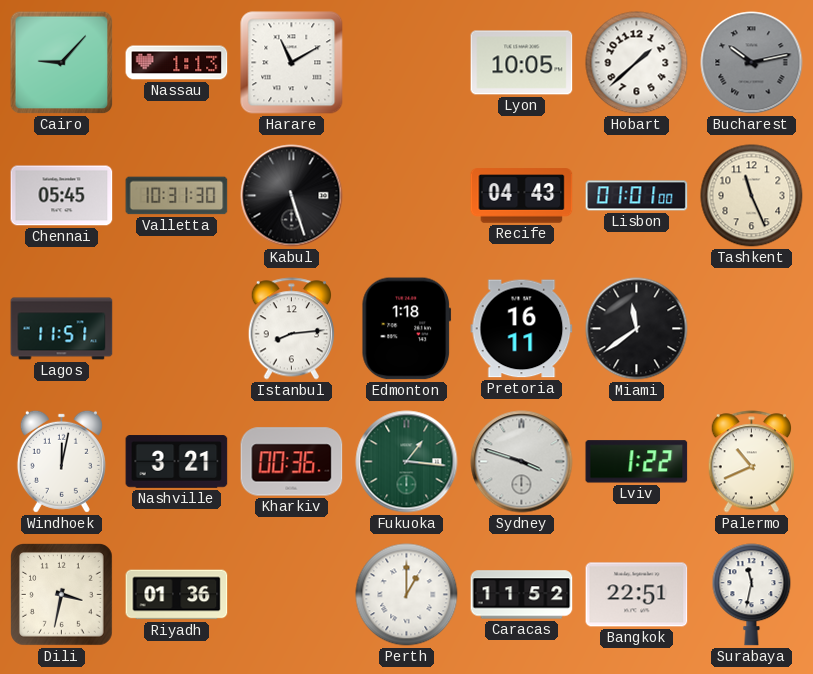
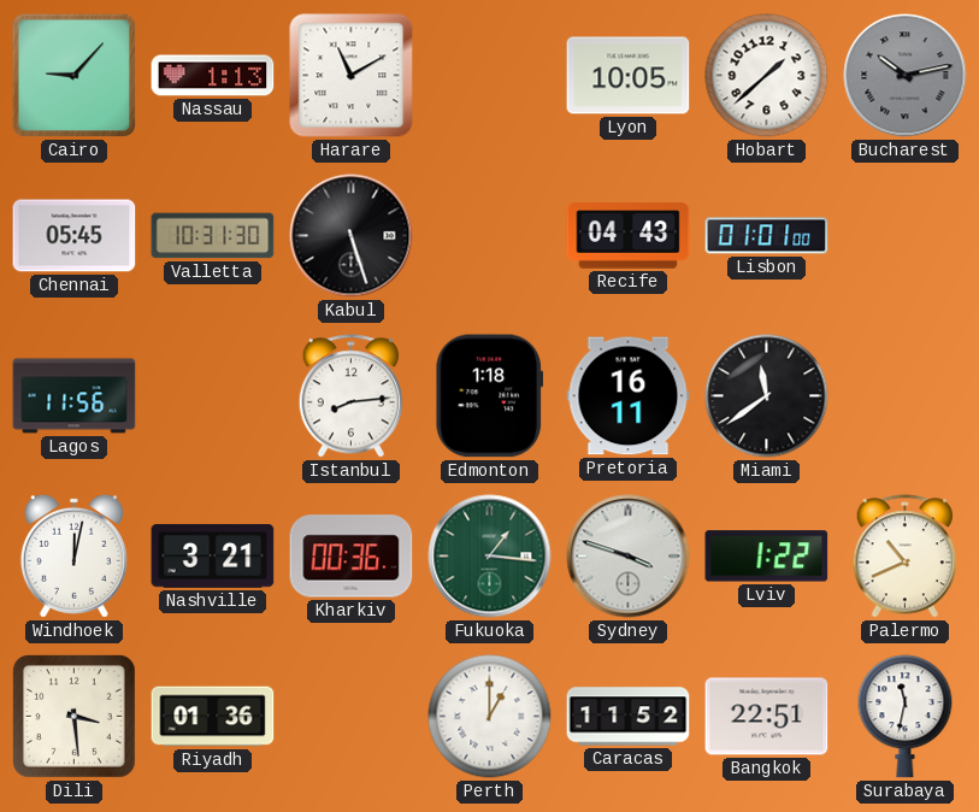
Tashkent: 11:26 -> none (752, 196)
Lagos: 11:51 -> 11:56 (75, 396)
Dili: 3:32 -> 3:29 (75, 717)
